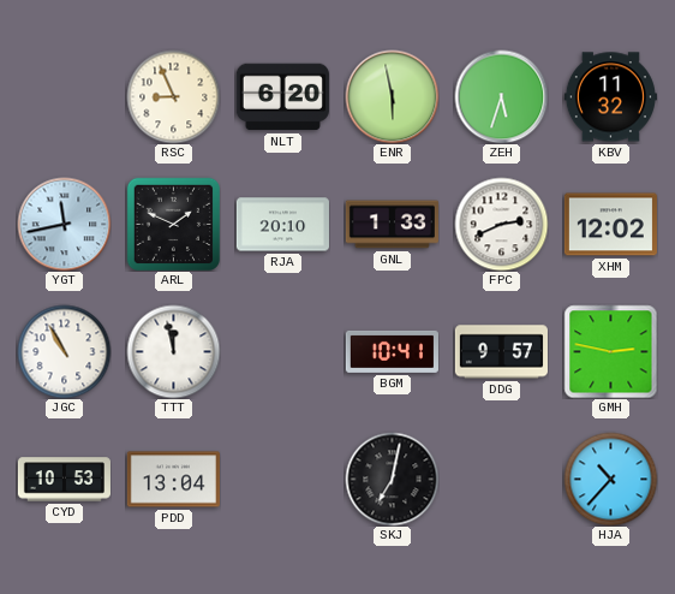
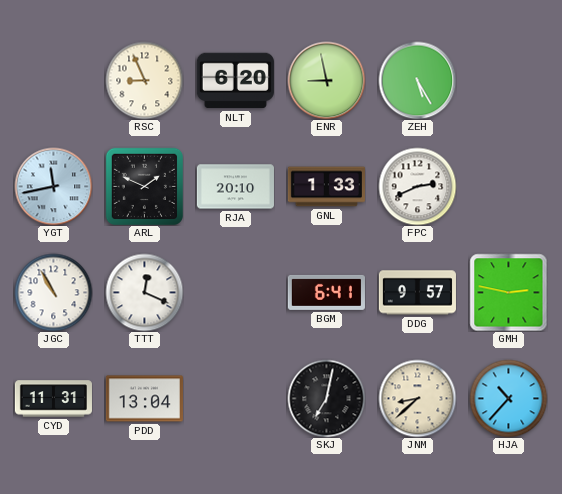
ENR: 5:58 -> 8:58 (326, 80)
ZEH: 5:33 -> 5:25 (417, 80)
KBV: 11:32 -> none (610, 97)
XHM: 12:02 -> none (610, 225)
TTT: 11:58 -> 12:19 (144, 292)
BGM: 10:41 -> 6:41 (326, 292)
CYD: 10:53 -> 11:31 (53, 399)
JNM: none -> 8:38 (417, 398)
